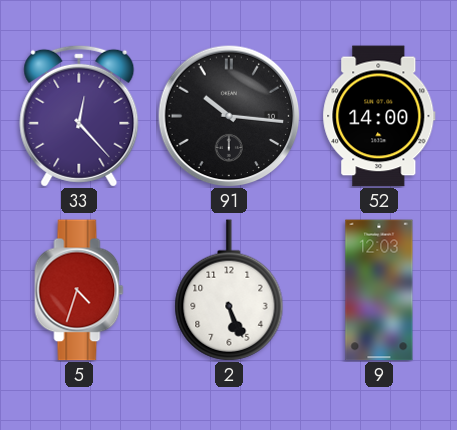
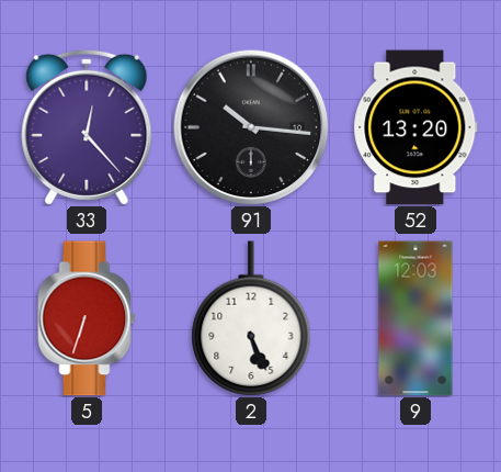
52: 14:00 -> 13:20 (415, 127)
5: 4:33 -> 6:33 (87, 318)
